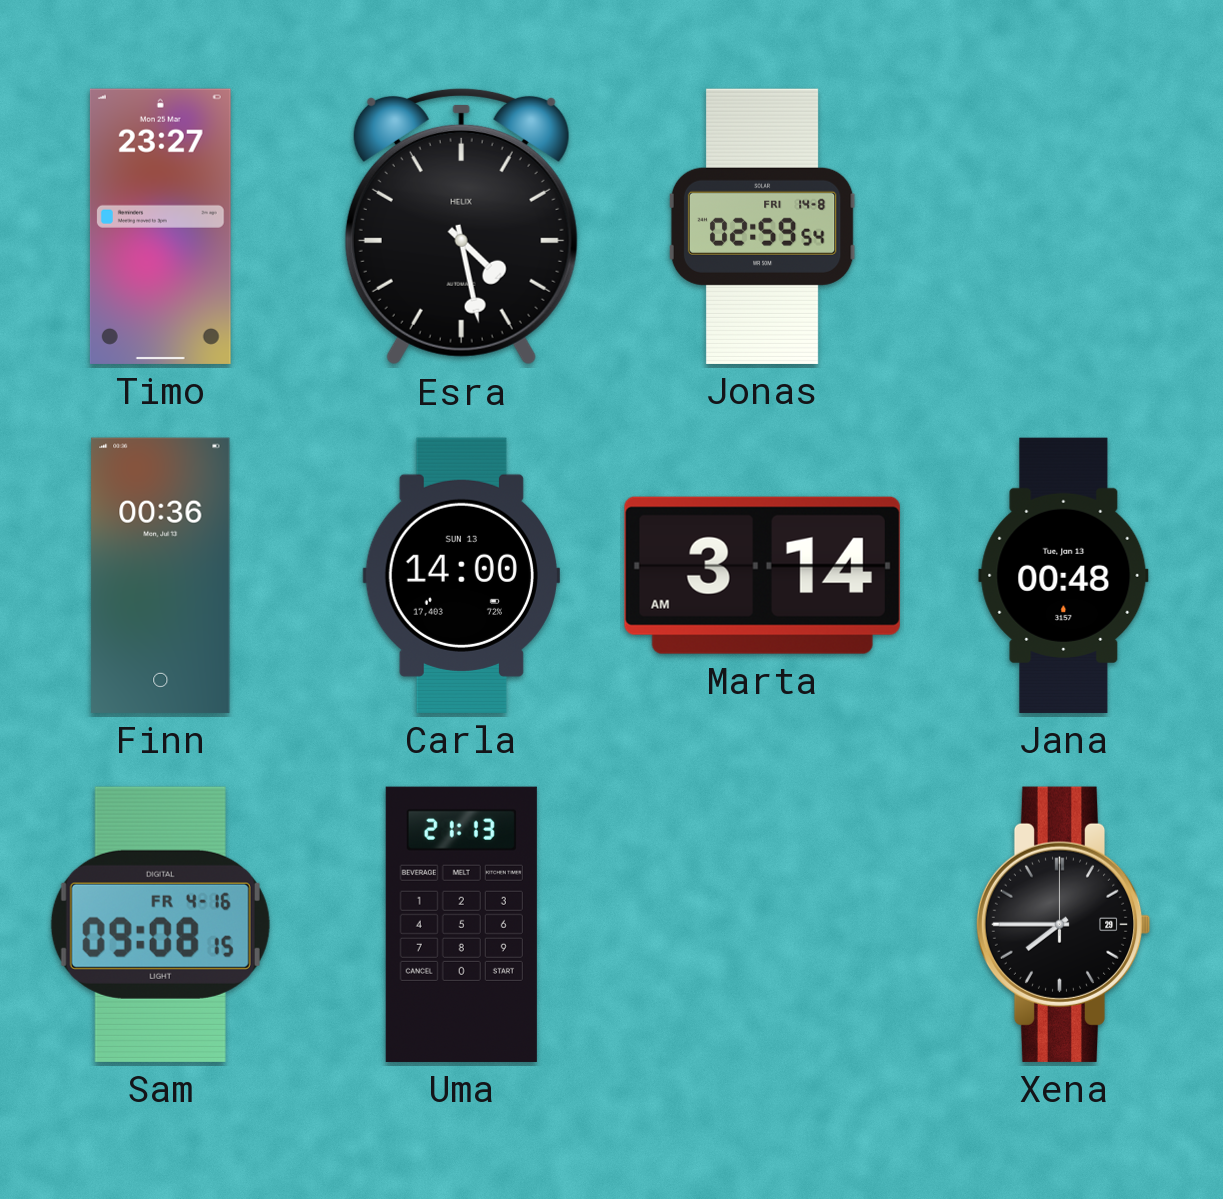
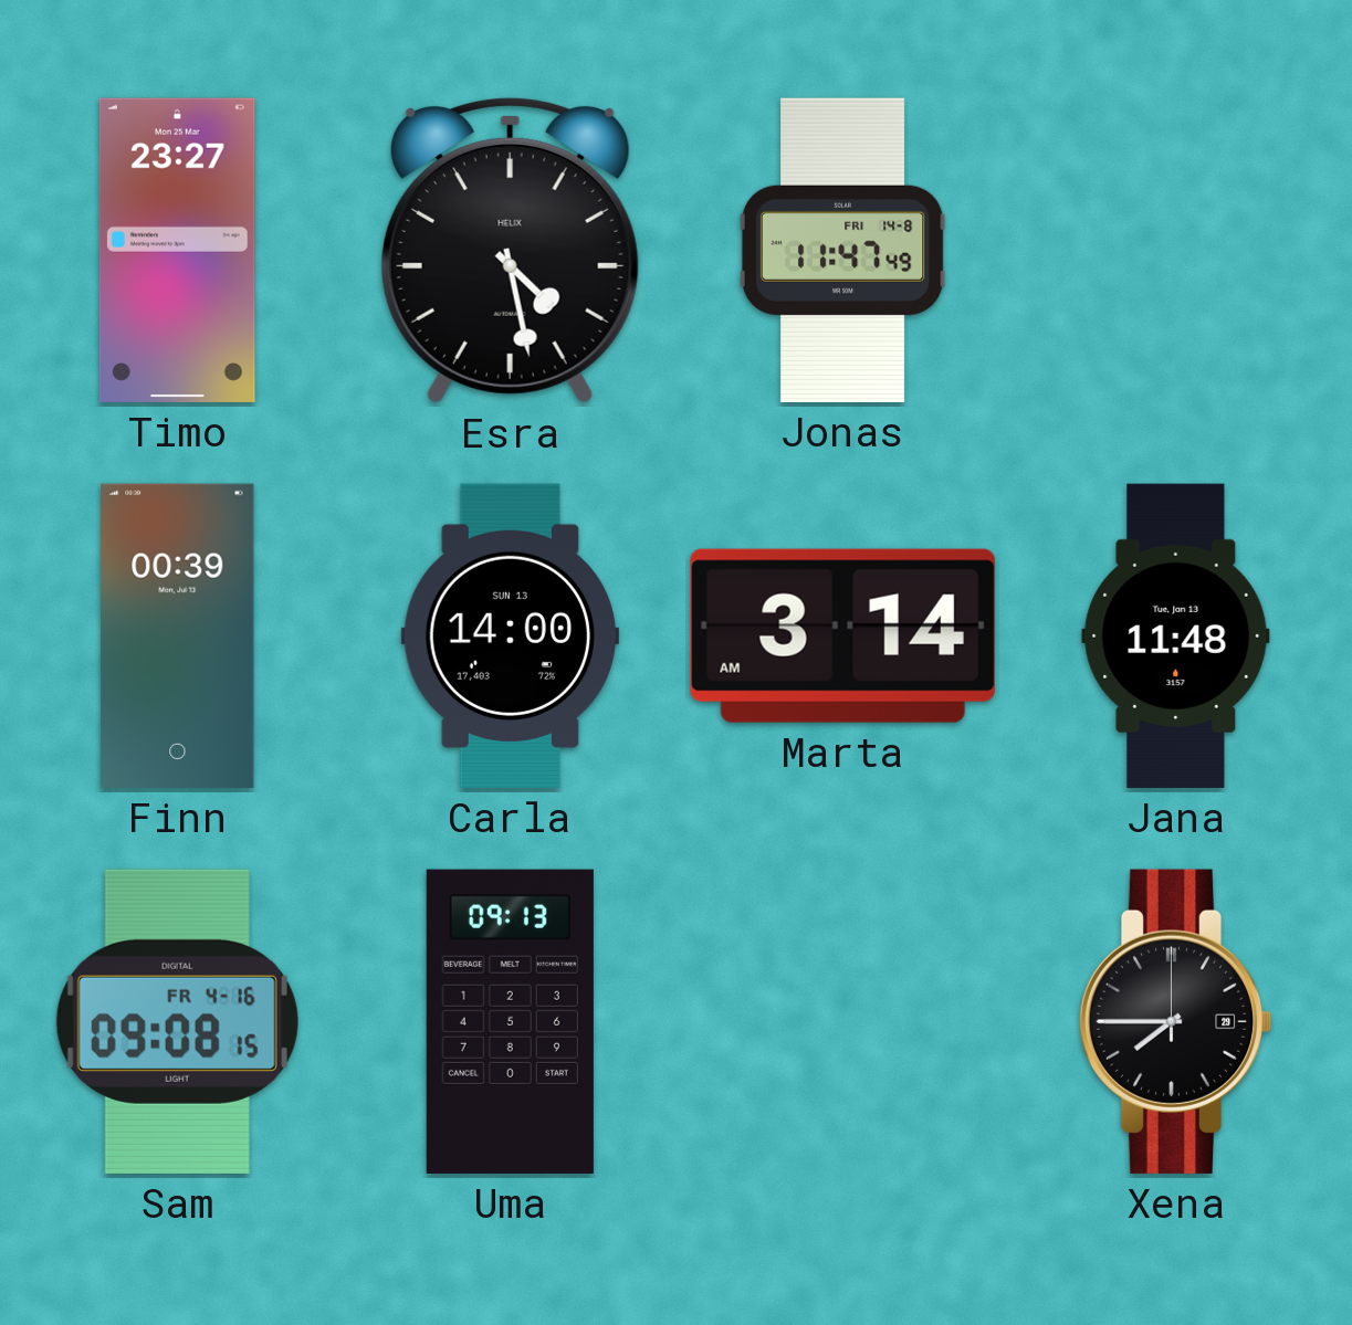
Jonas: 02:59 -> 11:47 (842, 250)
Finn: 00:36 -> 00:39 (178, 635)
Jana: 00:48 -> 11:48 (1176, 635)
Uma: 21:13 -> 09:13 (510, 1021)
